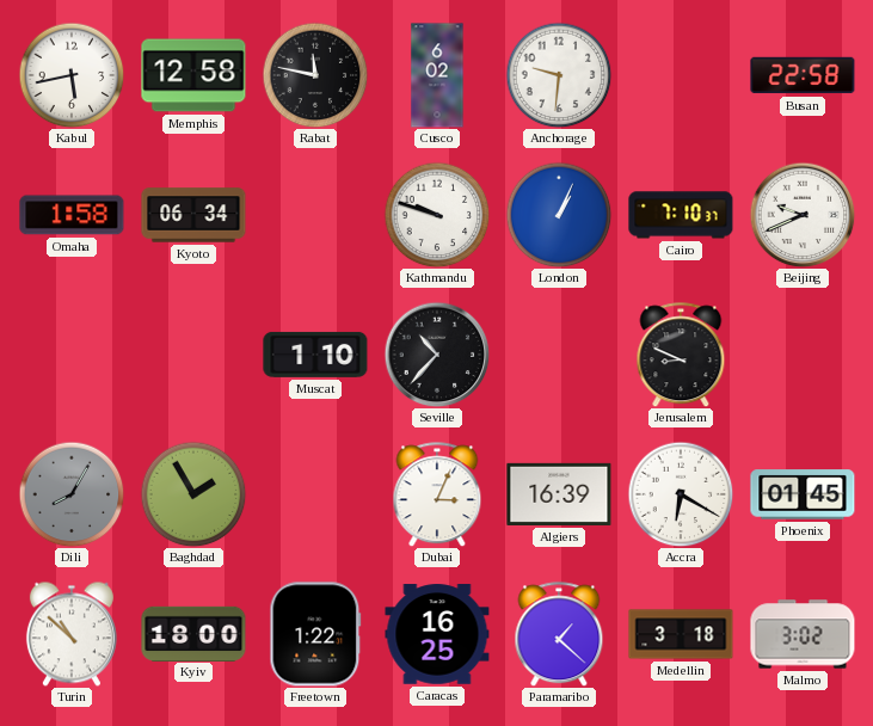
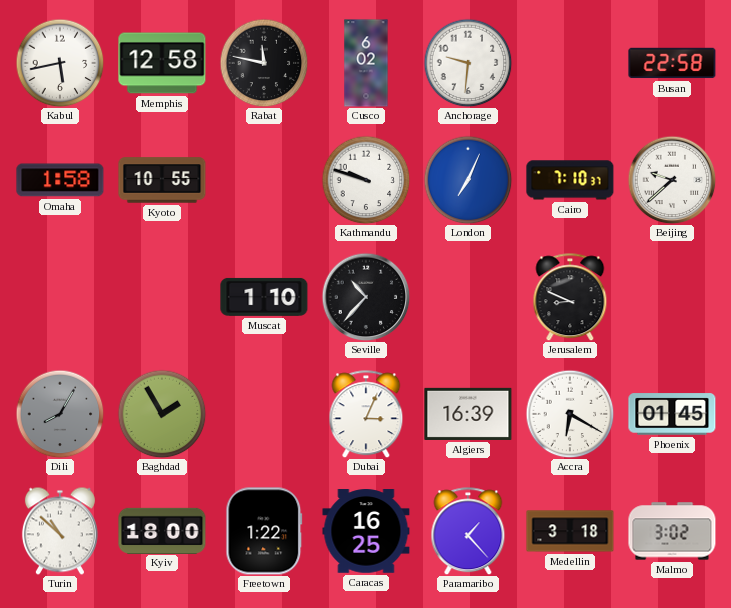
Kyoto: 06:34 -> 10:55 (162, 180)
London: 1:04 -> 7:04 (468, 180)
Beijing: 9:41 -> 9:38 (672, 180)
Paramaribo: 1:22 -> 1:23 (468, 531)
